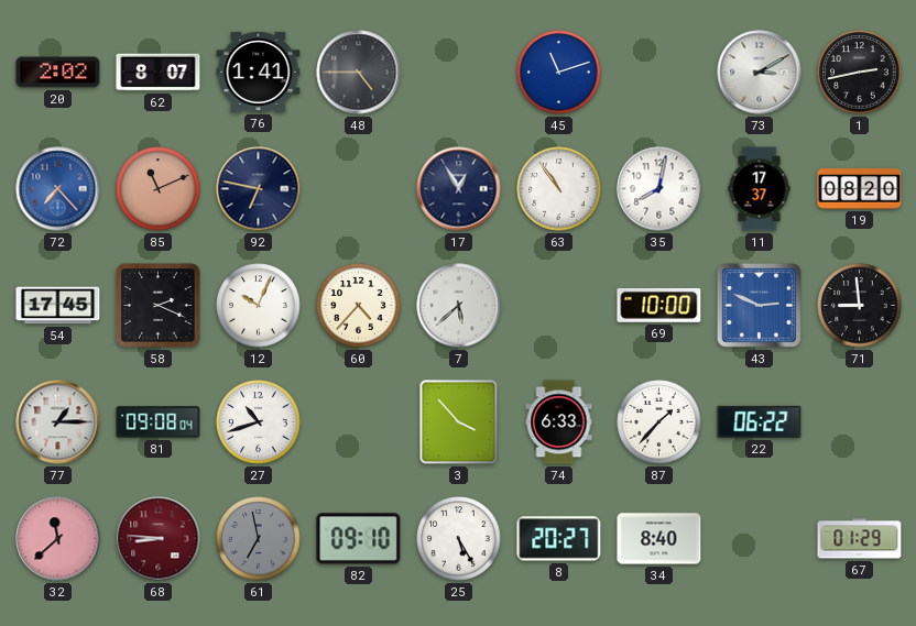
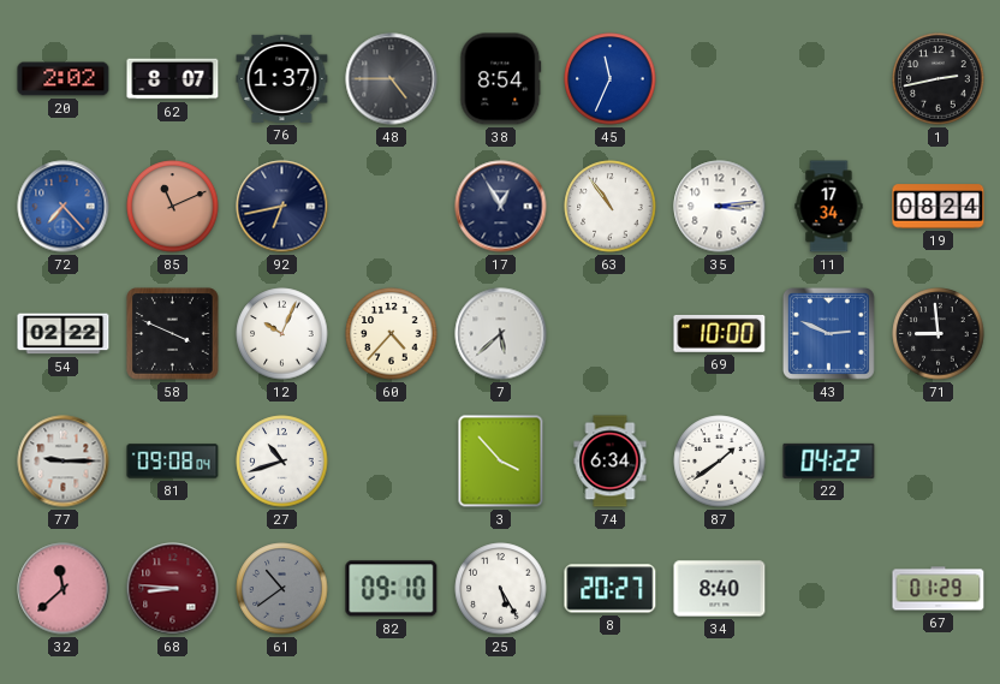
76: 1:41 -> 1:37 (282, 78)
38: none -> 8:54 (501, 79)
45: 11:12 -> 11:34 (611, 79)
73: 3:10 -> none (760, 73)
92: 6:47 -> 6:43 (282, 207)
35: 8:02 -> 3:14 (720, 207)
11: 17:37 -> 17:34 (829, 207)
19: 08:20 -> 08:24 (939, 207)
54: 17:45 -> 02:22 (64, 334)
58: 2:19 -> 3:49 (173, 334)
77: 1:15 -> 9:15 (64, 462)
74: 6:33 -> 6:34 (611, 462)
87: 1:37 -> 1:39 (720, 462)
22: 06:22 -> 04:22 (829, 460)
61: 6:58 -> 10:39 (282, 589)
